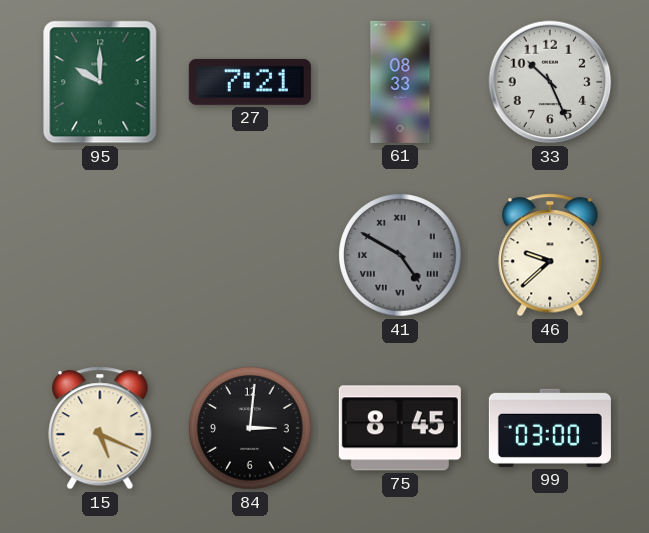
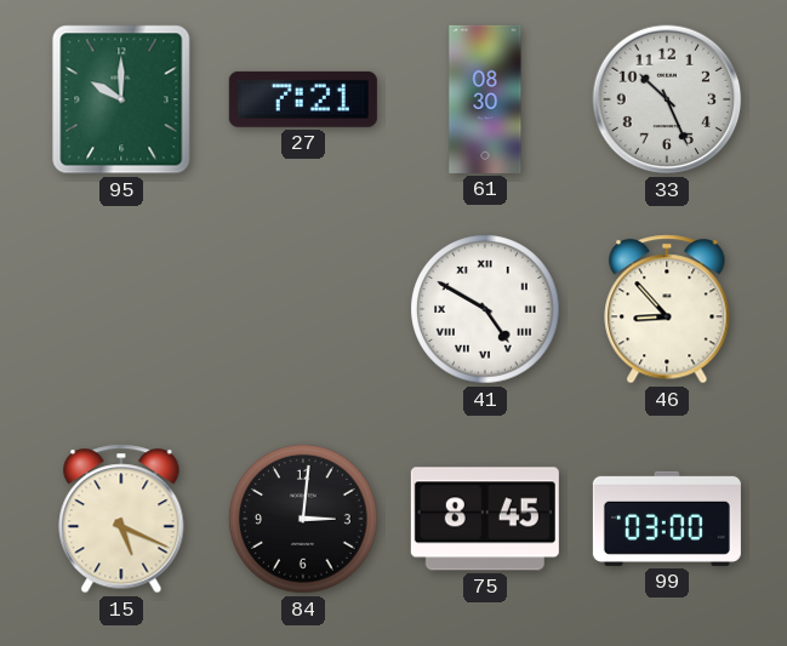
61: 08:33 -> 08:30 (485, 99)
41 dial: grey -> white (485, 309)
46: 9:38 -> 8:53 (667, 309)
